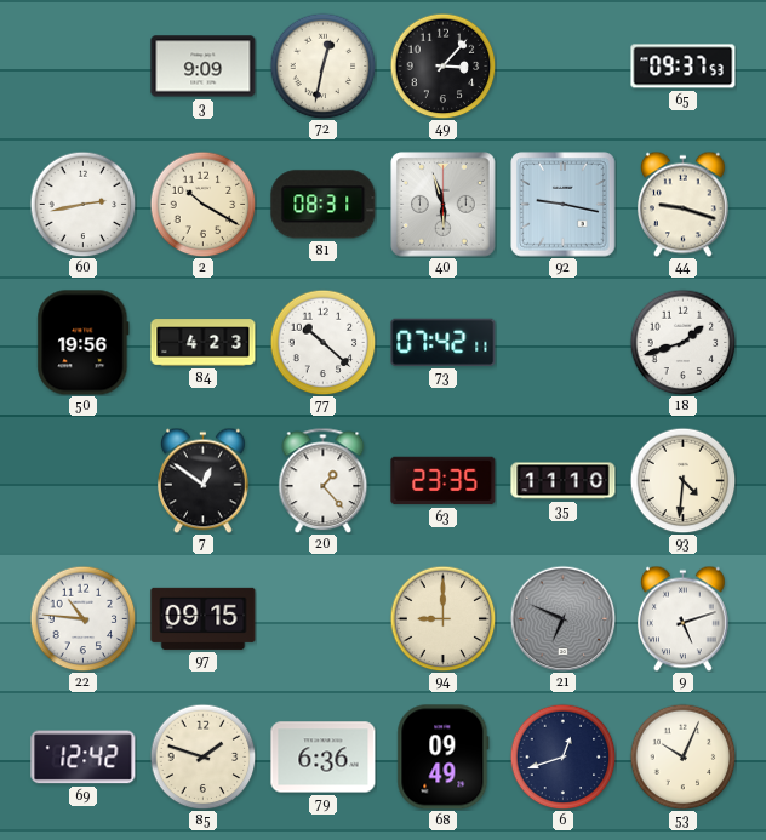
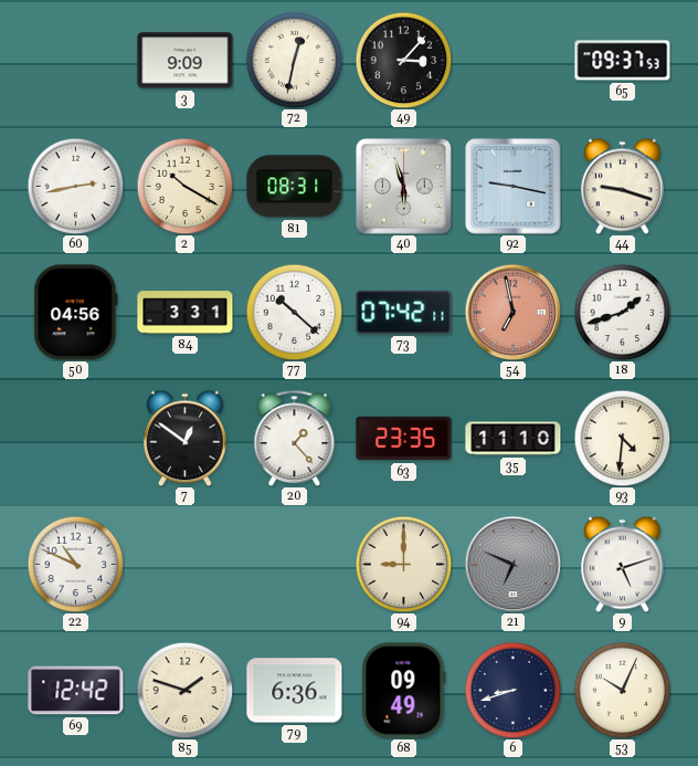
50: 19:56 -> 04:56 (76, 313)
84: 4:23 -> 3:31 (186, 313)
54: none -> 6:58 (512, 312)
22: 10:46 -> 10:49 (75, 564)
97: 09:15 -> none (204, 618)
6: 12:42 -> 8:42 (512, 690)
